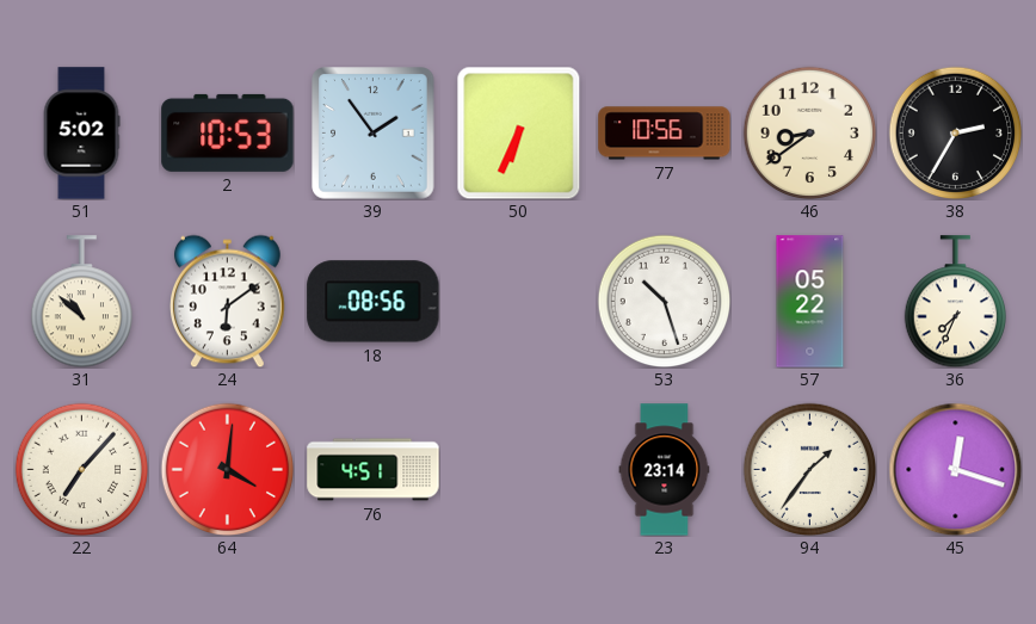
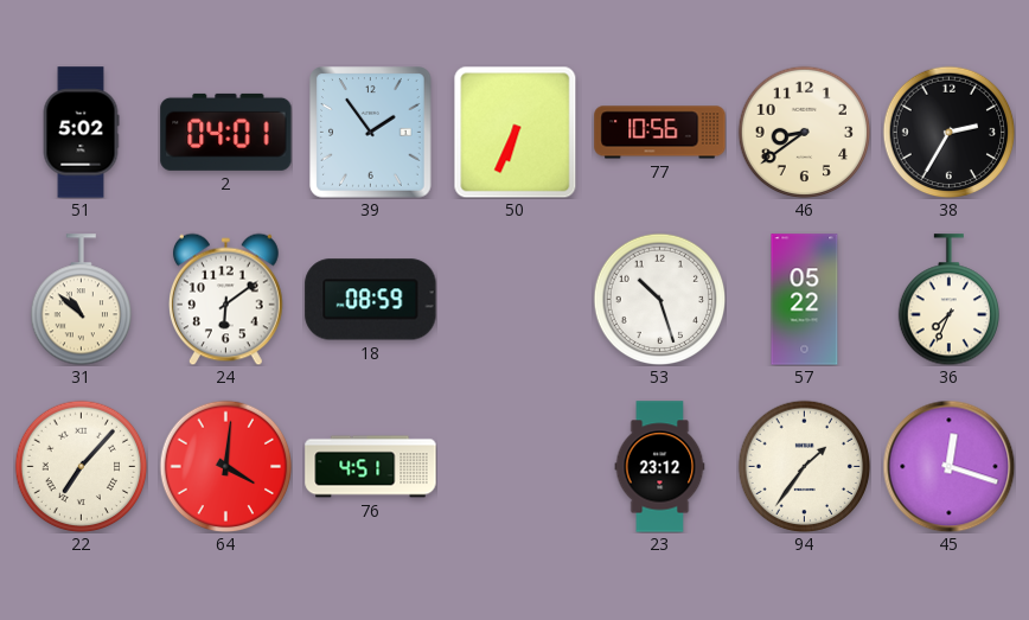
2: 10:53 -> 04:01 (226, 132)
18: 08:56 -> 08:59 (371, 300)
23: 23:14 -> 23:12 (660, 467)
